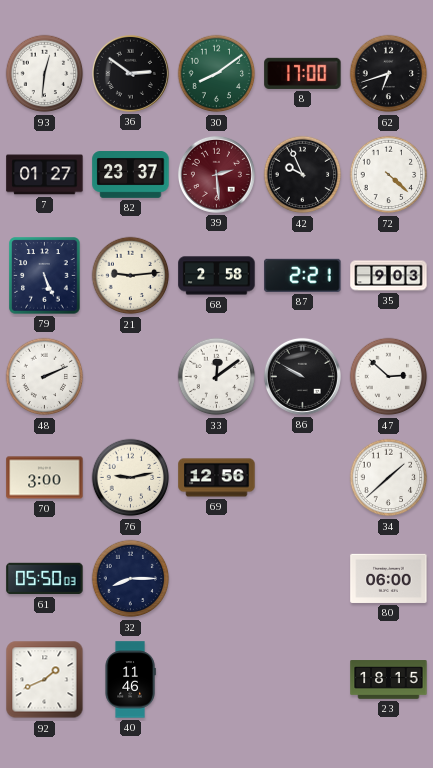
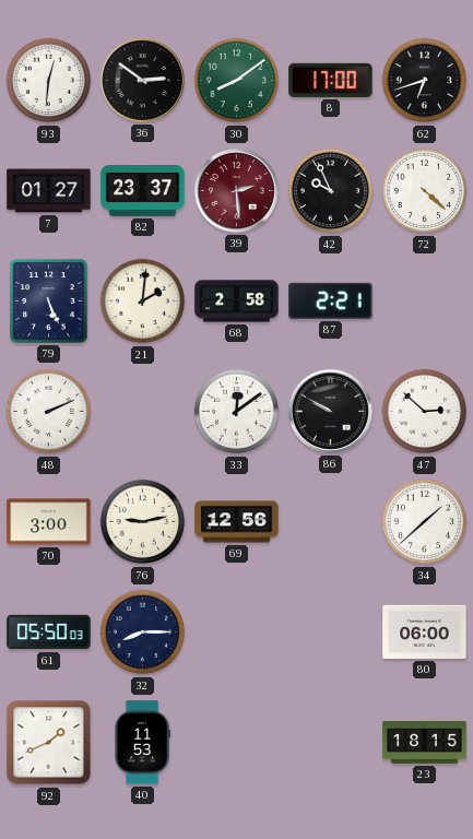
21: 9:14 -> 2:01 (143, 302)
35: 9:03 -> none (389, 276)
40: 11:46 -> 11:53 (142, 743)
